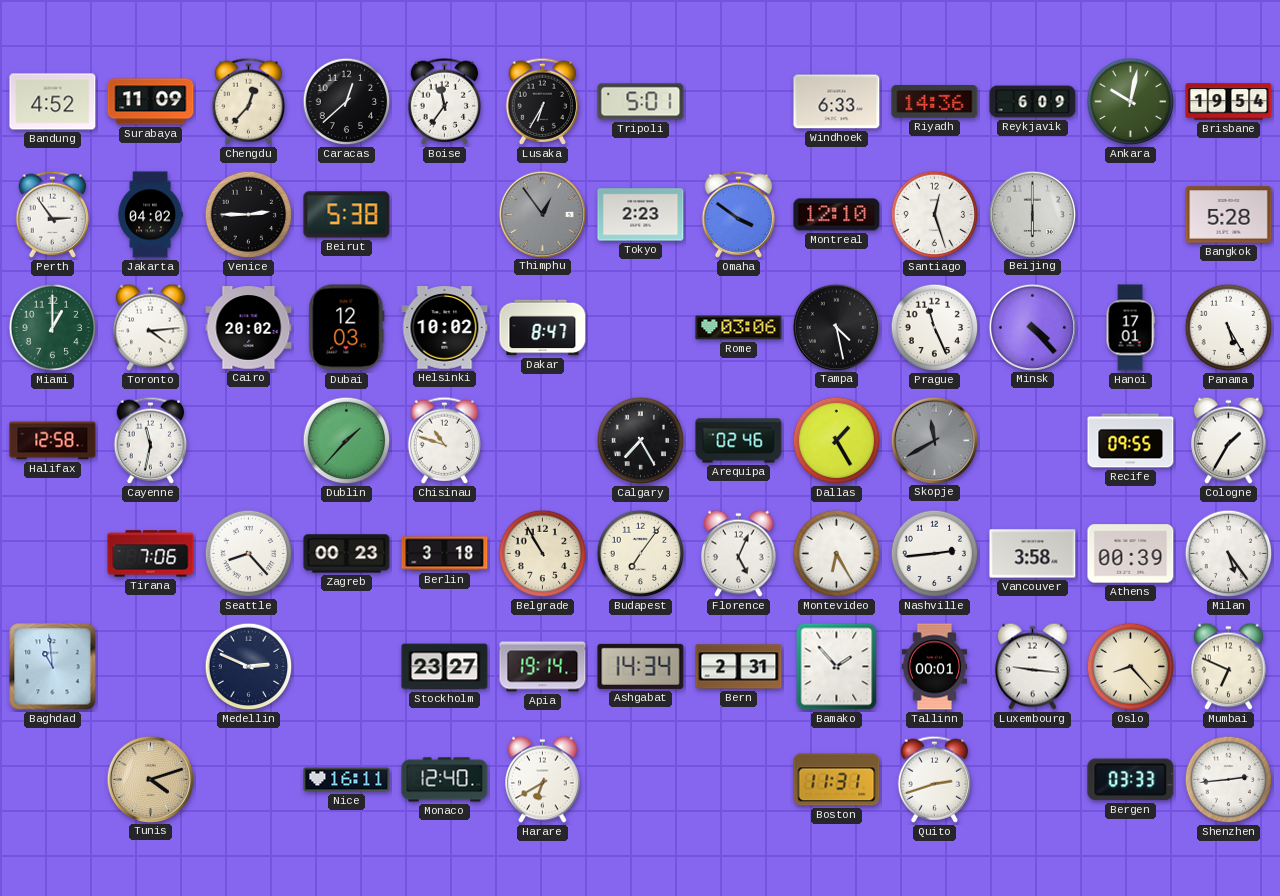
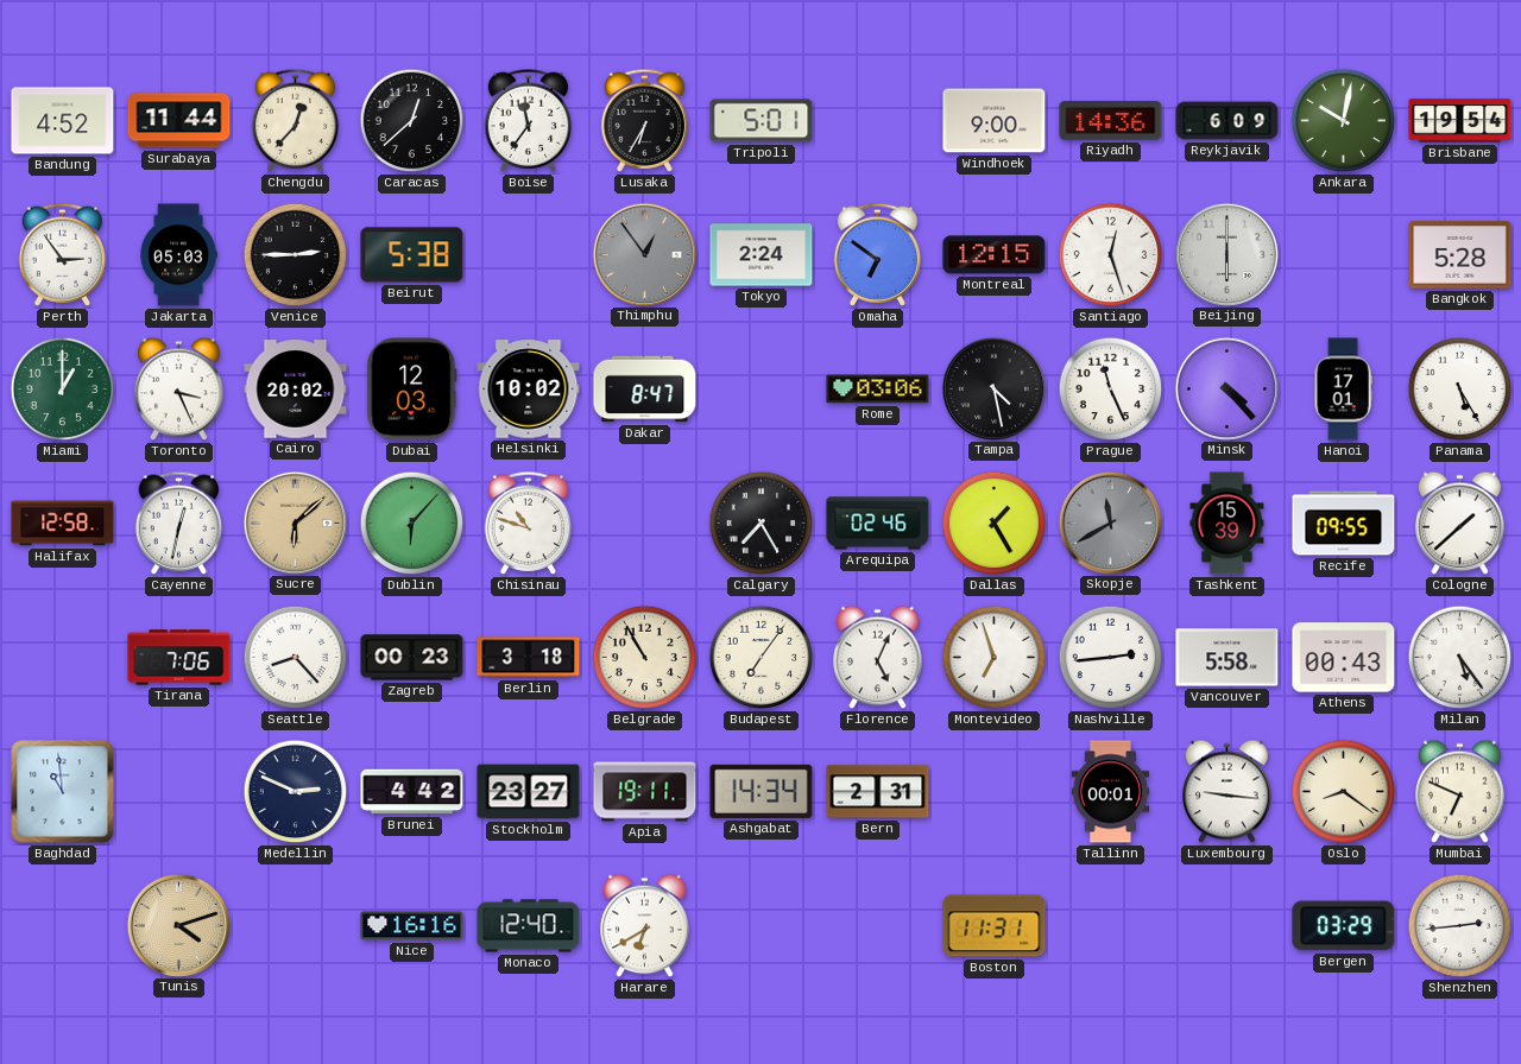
Surabaya: 11:09 -> 11:44 (179, 121)
Windhoek: 6:33 -> 9:00 (995, 121)
Jakarta: 04:02 -> 05:03 (178, 255)
Tokyo: 2:23 -> 2:24 (762, 255)
Omaha: 3:51 -> 6:51 (878, 254)
Montreal: 12:10 -> 12:15 (995, 255)
Toronto: 4:14 -> 3:26 (179, 389)
Cayenne: 11:32 -> 12:32 (179, 522)
Sucre: none -> 6:08 (295, 522)
Dublin: 1:37 -> 6:07 (412, 524)
Tashkent: none -> 15:39 (1227, 524)
Cologne: 1:35 -> 1:38 (1460, 524)
Montevideo: 6:25 -> 6:57 (995, 658)
Vancouver: 3:58 -> 5:58 (1227, 658)
Athens: 00:39 -> 00:43 (1344, 658)
Brunei: none -> 4:42 (412, 792)
Apia: 19:14 -> 19:11 (645, 792)
Bamako: 1:53 -> none (837, 667)
Oslo: 8:23 -> 8:21 (1344, 792)
Nice: 16:11 -> 16:16 (412, 926)
Quito: 2:42 -> none (935, 779)
Bergen: 03:33 -> 03:29 (1344, 926)
